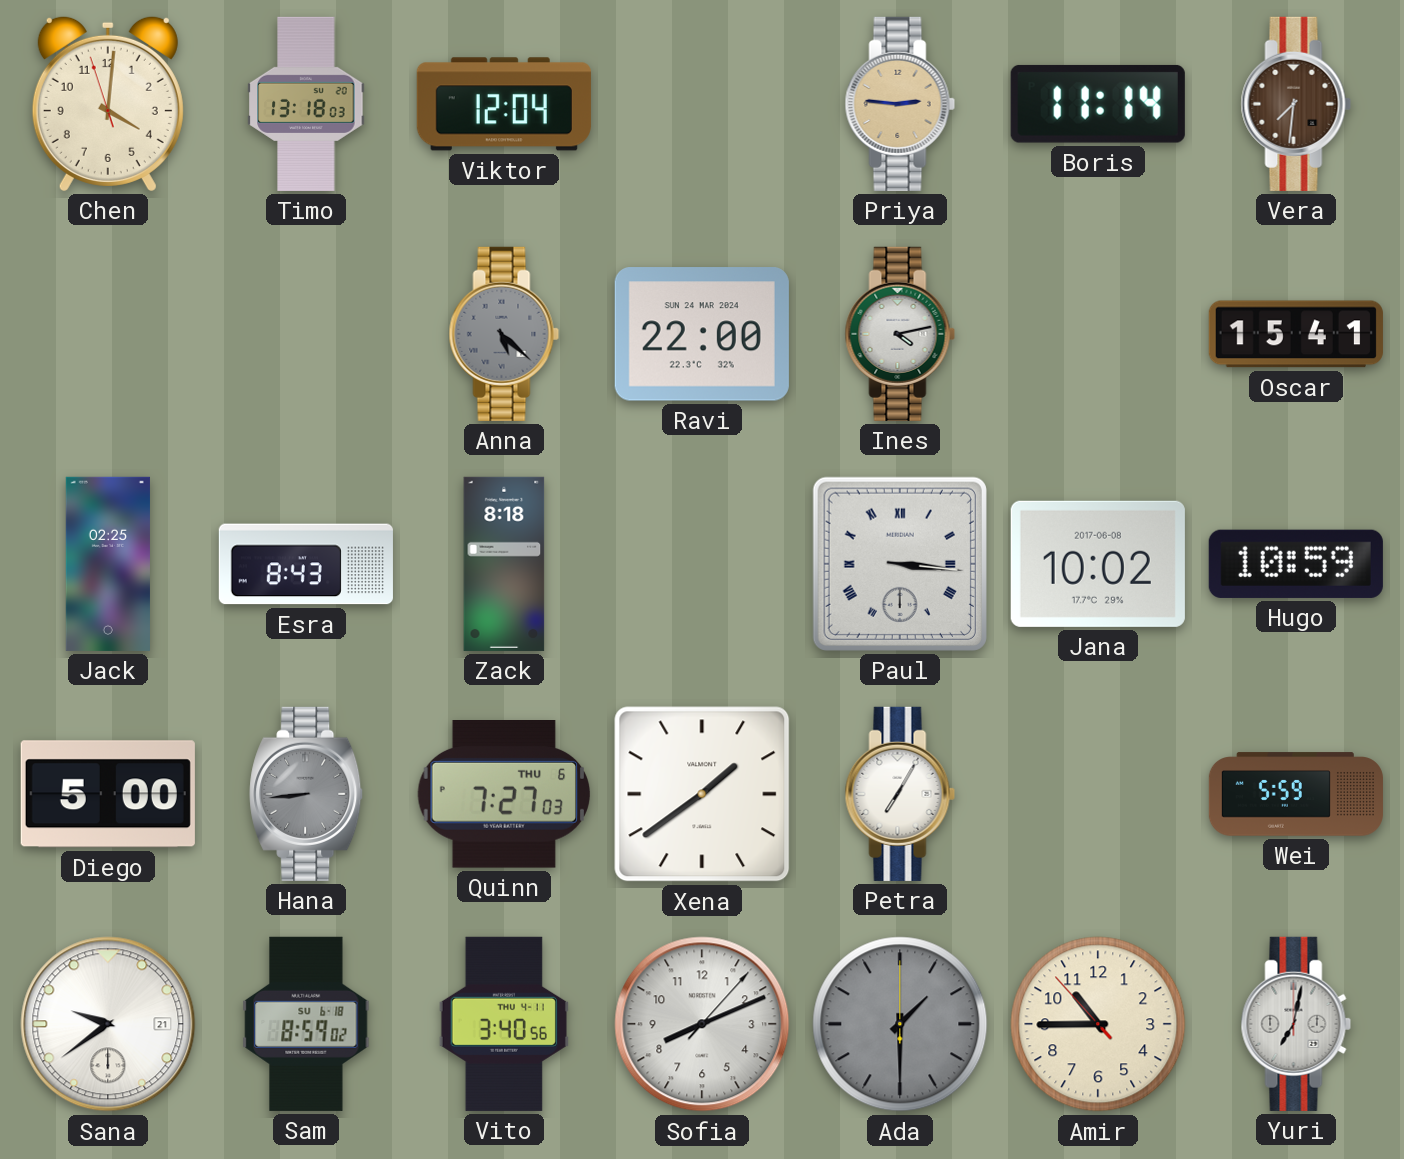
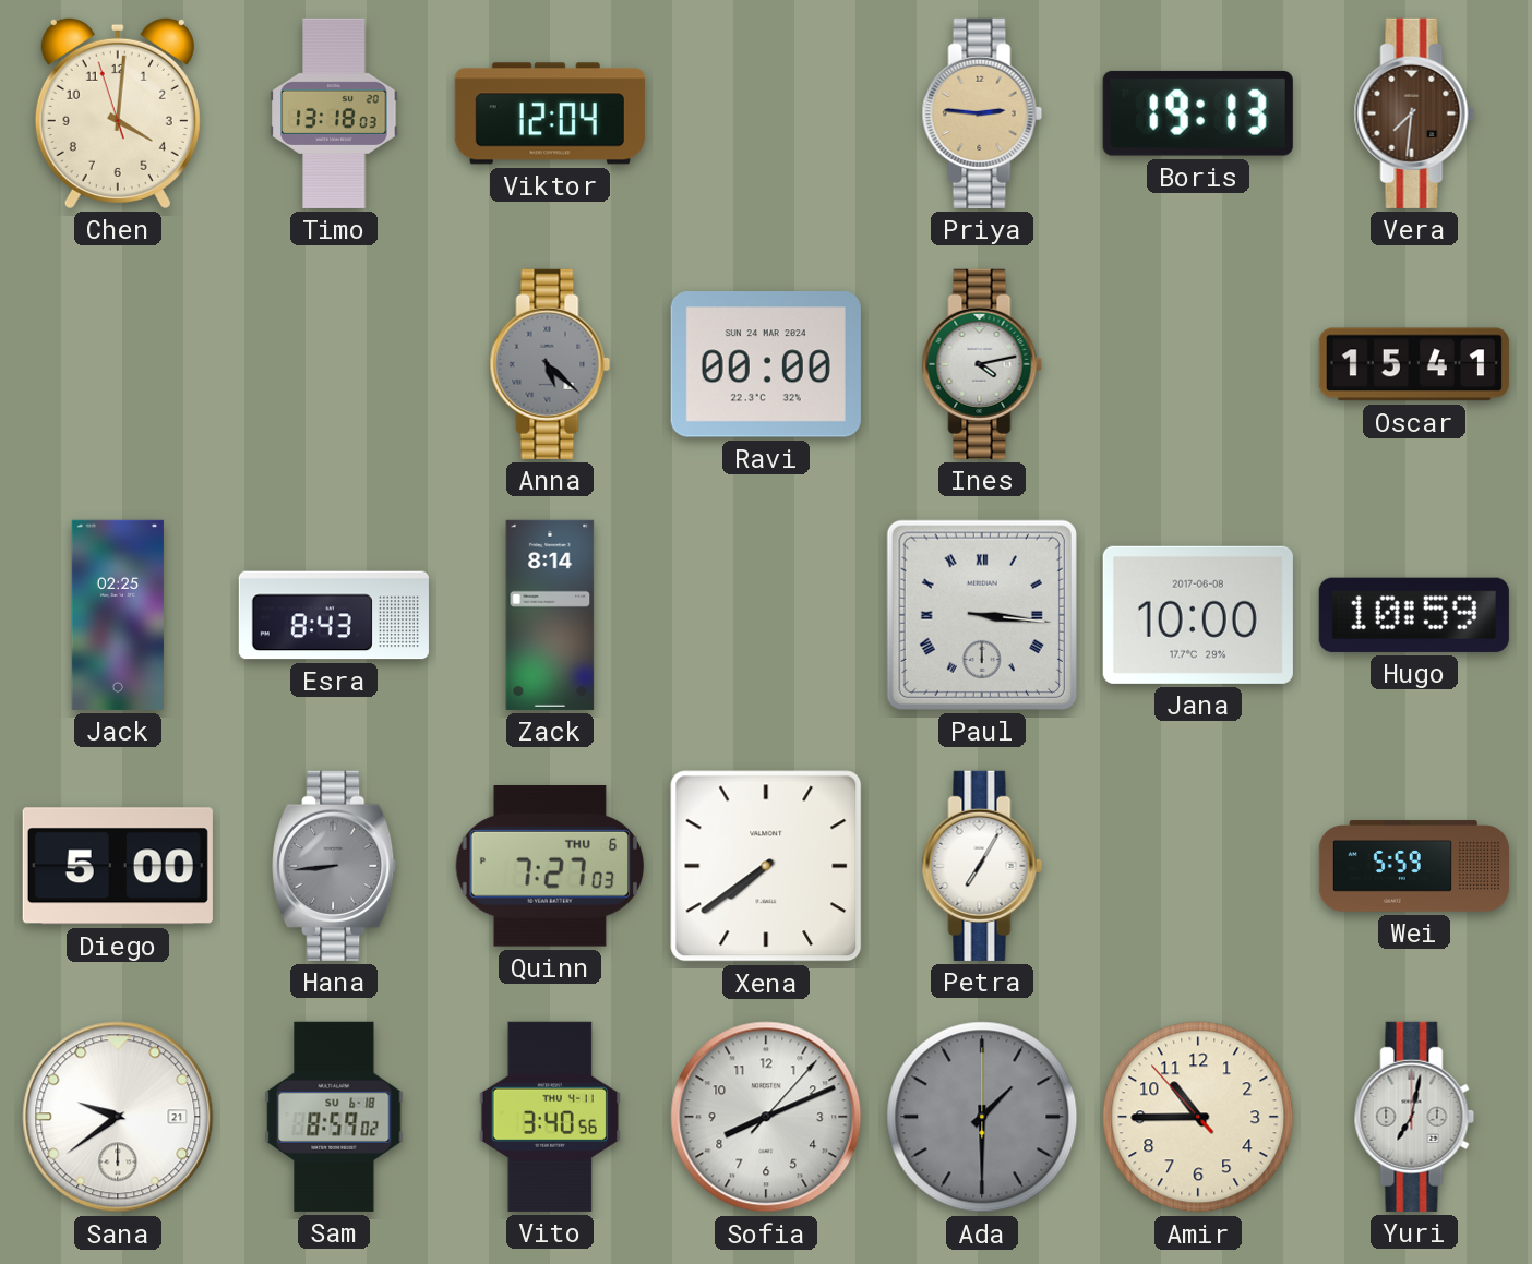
Boris: 11:14 -> 19:13 (1198, 113)
Ravi: 22:00 -> 00:00 (766, 364)
Zack: 8:18 -> 8:14 (550, 615)
Jana: 10:02 -> 10:00 (1198, 615)
Xena: 1:39 -> 7:39 (766, 866)
